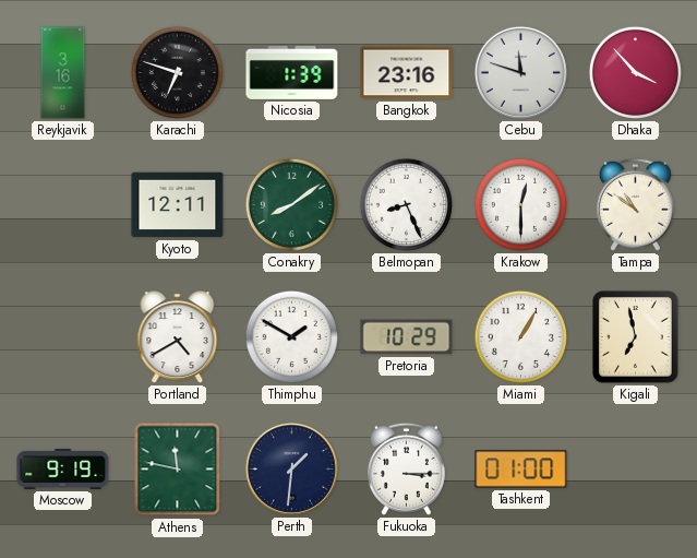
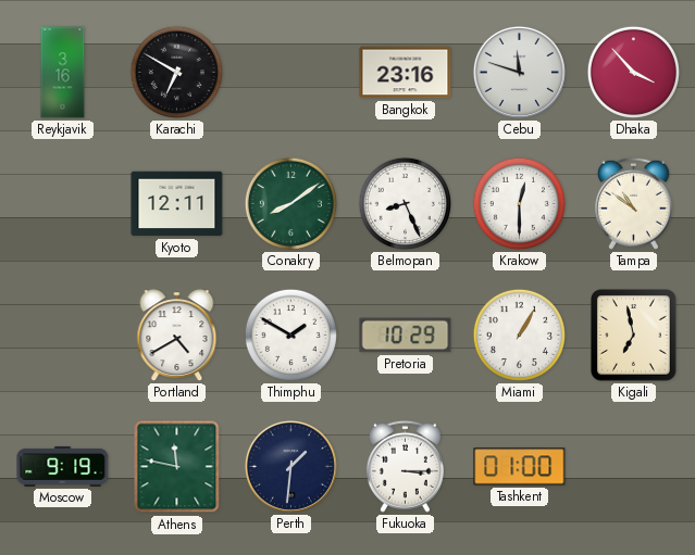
Karachi: 6:48 -> 6:50 (176, 72)
Nicosia: 1:39 -> none (292, 72)
